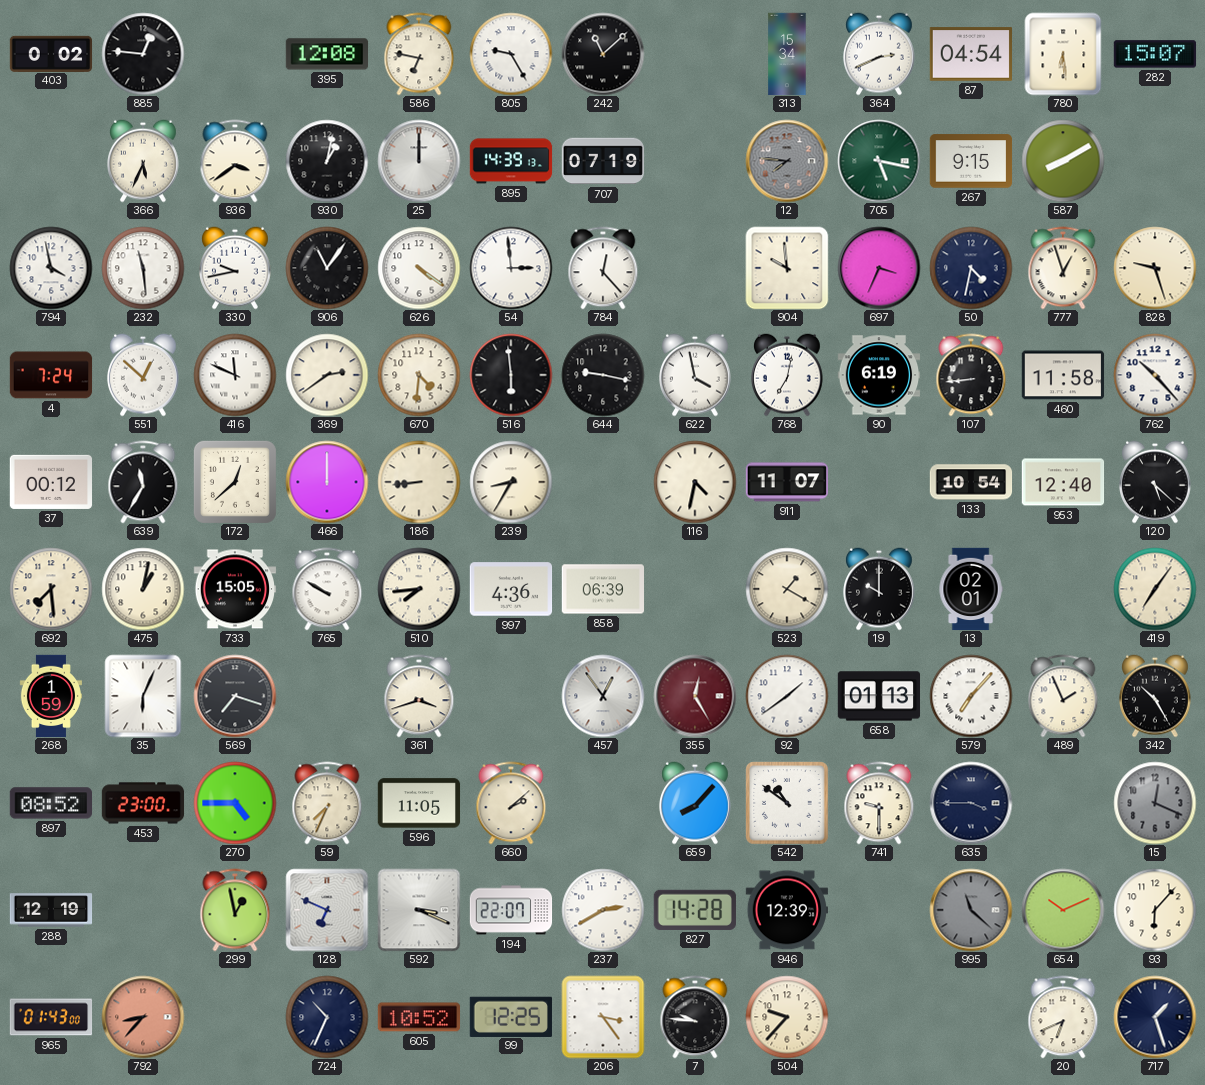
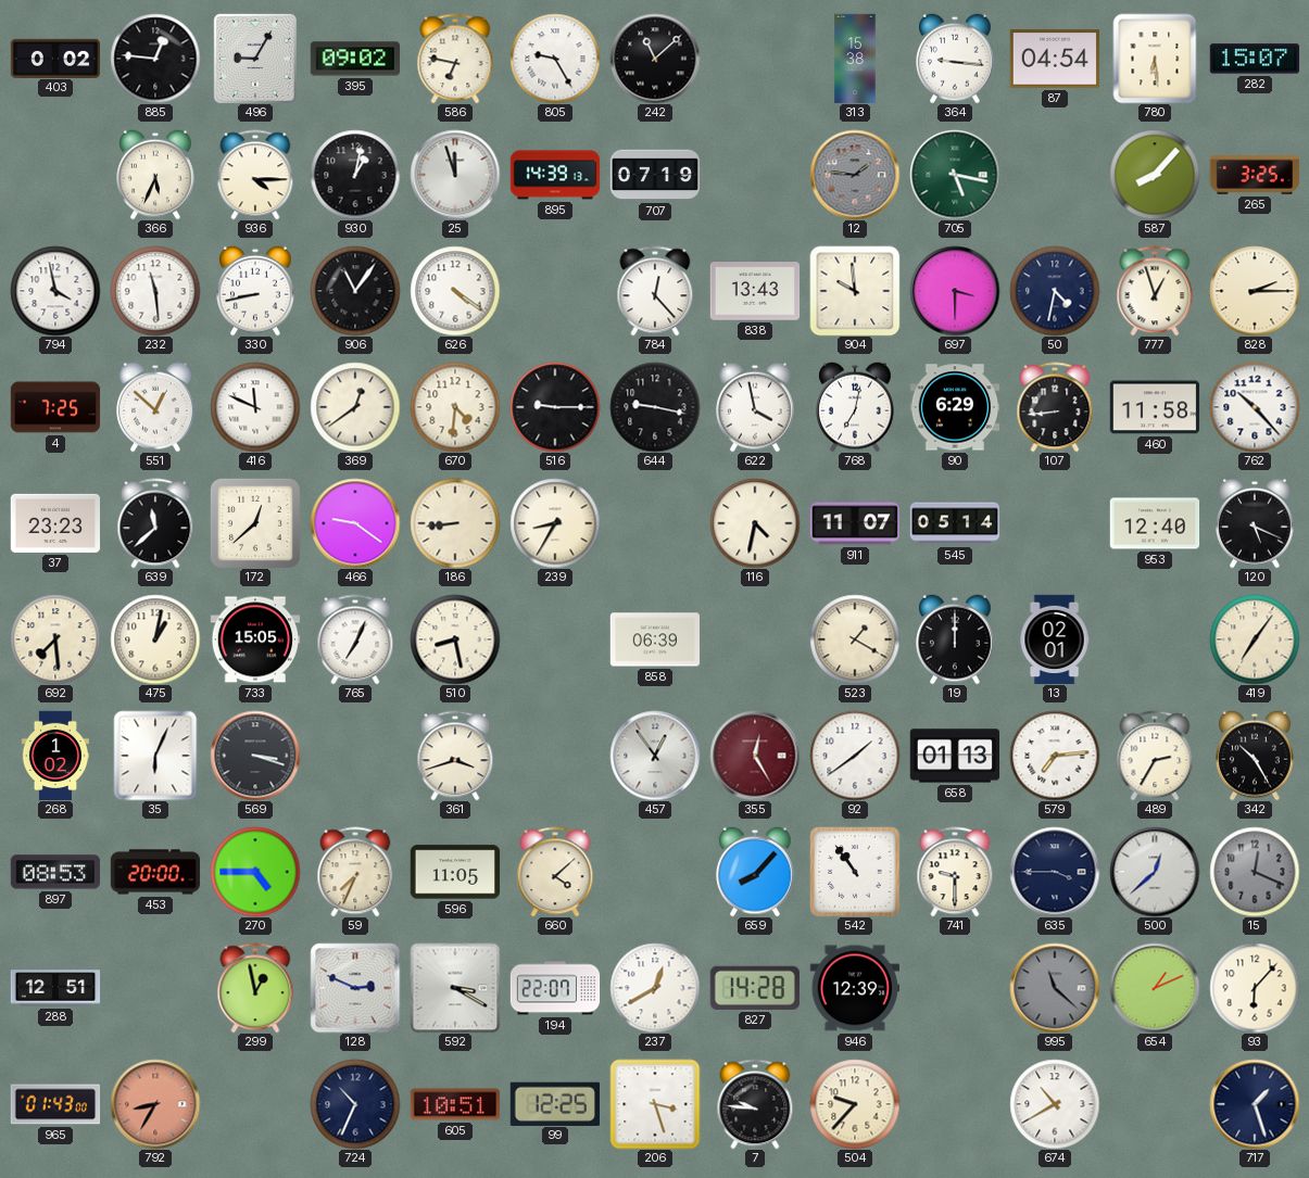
496: none -> 9:05 (255, 59)
395: 12:08 -> 09:02 (355, 59)
313: 15:34 -> 15:38 (855, 59)
364: 2:41 -> 9:16 (956, 59)
936: 3:39 -> 4:15 (255, 175)
25: 12:00 -> 11:57 (455, 175)
12: 7:46 -> 1:46 (855, 175)
267: 9:15 -> none (971, 161)
587: 8:10 -> 8:07 (1155, 175)
265: none -> 3:25 (1255, 175)
330: 9:43 -> 8:43 (256, 291)
54: 2:59 -> none (511, 268)
838: none -> 13:43 (755, 291)
697: 3:34 -> 3:30 (955, 291)
828: 9:27 -> 2:15 (1255, 291)
4: 7:24 -> 7:25 (55, 407)
369: 2:39 -> 12:39 (355, 407)
516: 5:59 -> 9:15 (555, 407)
90: 6:19 -> 6:29 (955, 407)
37: 00:12 -> 23:23 (55, 523)
639: 11:35 -> 11:38 (155, 523)
466: 12:00 -> 9:21 (355, 523)
545: none -> 05:14 (955, 523)
133: 10:54 -> none (971, 482)
120: 5:22 -> 5:19 (1256, 523)
765: 9:50 -> 7:04 (355, 639)
510: 7:44 -> 8:28 (455, 639)
997: 4:36 -> none (511, 589)
19: 10:00 -> 12:00 (956, 639)
268: 1:59 -> 1:02 (55, 756)
569: 7:18 -> 3:18 (255, 756)
579: 7:07 -> 7:14 (1055, 756)
489: 1:56 -> 2:35 (1155, 756)
897: 08:52 -> 08:53 (55, 872)
453: 23:00 -> 20:00 (155, 872)
660: 2:08 -> 4:08 (555, 872)
542: 10:51 -> 10:54 (855, 872)
500: none -> 12:38 (1155, 872)
288: 12:19 -> 12:51 (55, 988)
128: 6:49 -> 2:49 (355, 988)
592: 3:19 -> 3:20 (455, 988)
237: 2:40 -> 12:40 (655, 988)
654: 10:11 -> 1:11 (1155, 988)
792: 8:37 -> 8:35 (155, 1104)
605: 10:52 -> 10:51 (455, 1104)
206: 3:24 -> 3:27 (655, 1104)
674: none -> 10:40 (1055, 1104)
20: 6:41 -> none (1063, 1017)
